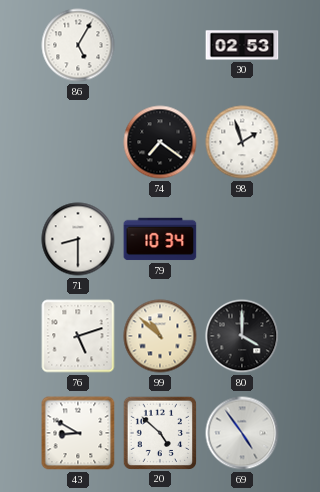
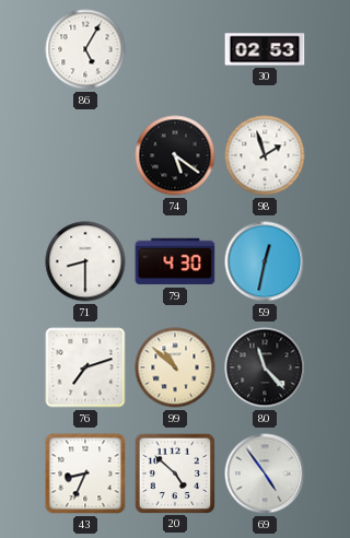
74: 7:21 -> 5:21 (175, 155)
79: 10:34 -> 4:30 (175, 261)
59: none -> 12:32 (265, 261)
76: 5:12 -> 7:12 (85, 367)
80: 4:00 -> 11:23 (265, 367)
43: 8:50 -> 8:34 (85, 473)
